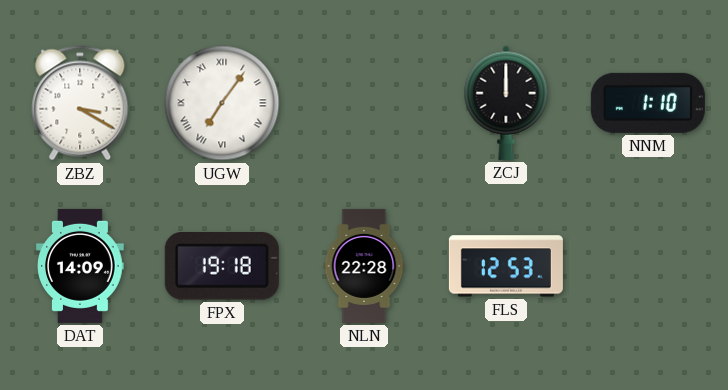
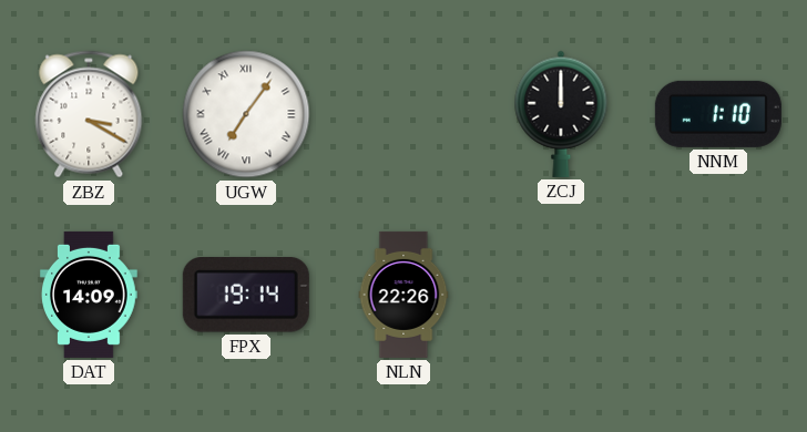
FPX: 19:18 -> 19:14 (246, 295)
NLN: 22:28 -> 22:26 (403, 295)
FLS: 12:53 -> none (506, 266)
